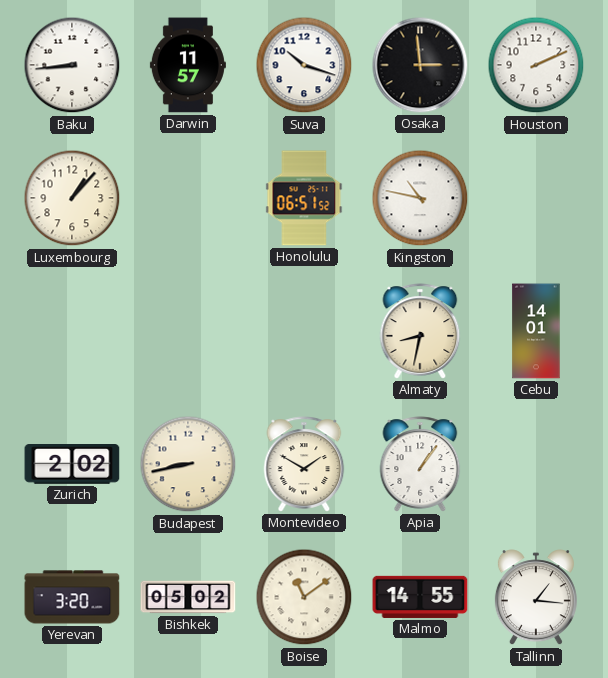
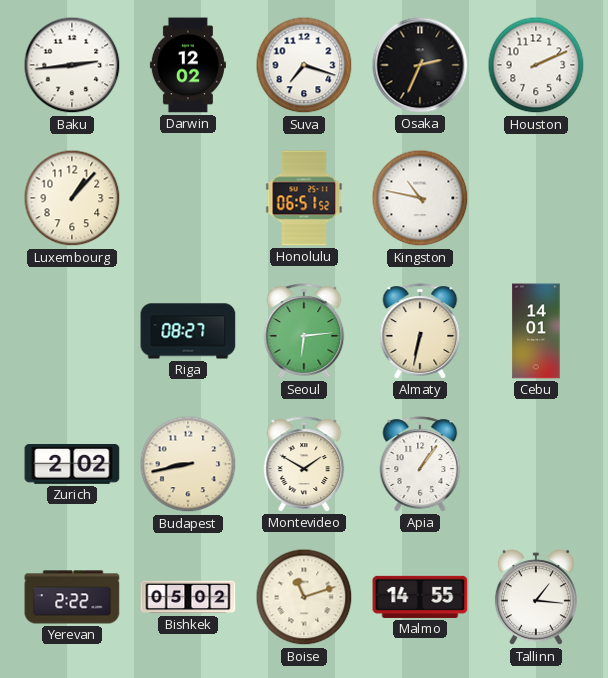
Baku: 8:44 -> 2:44 (72, 65)
Darwin: 11:57 -> 12:02 (188, 65)
Suva: 10:18 -> 7:18 (304, 65)
Osaka: 2:59 -> 2:34 (420, 65)
Riga: none -> 08:27 (188, 331)
Seoul: none -> 6:14 (304, 331)
Almaty: 8:32 -> 6:32 (420, 331)
Yerevan: 3:20 -> 2:22 (72, 597)
Boise: 11:09 -> 11:12 (304, 597)
